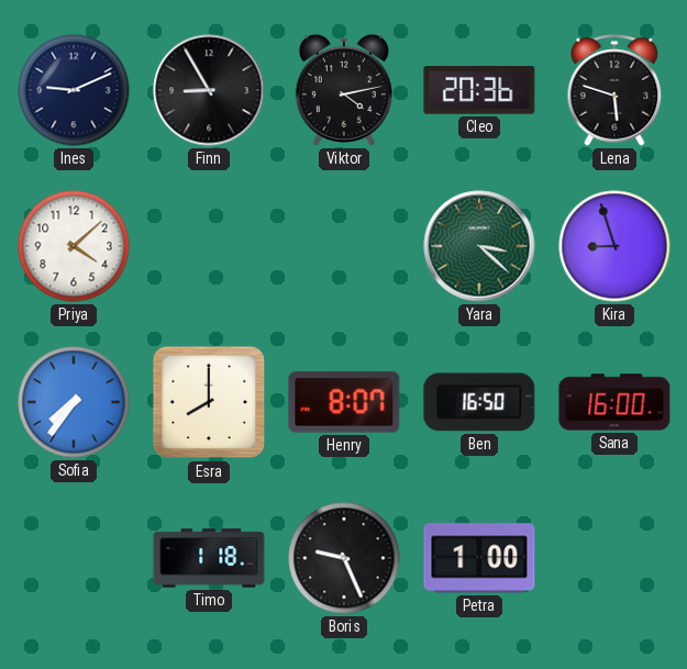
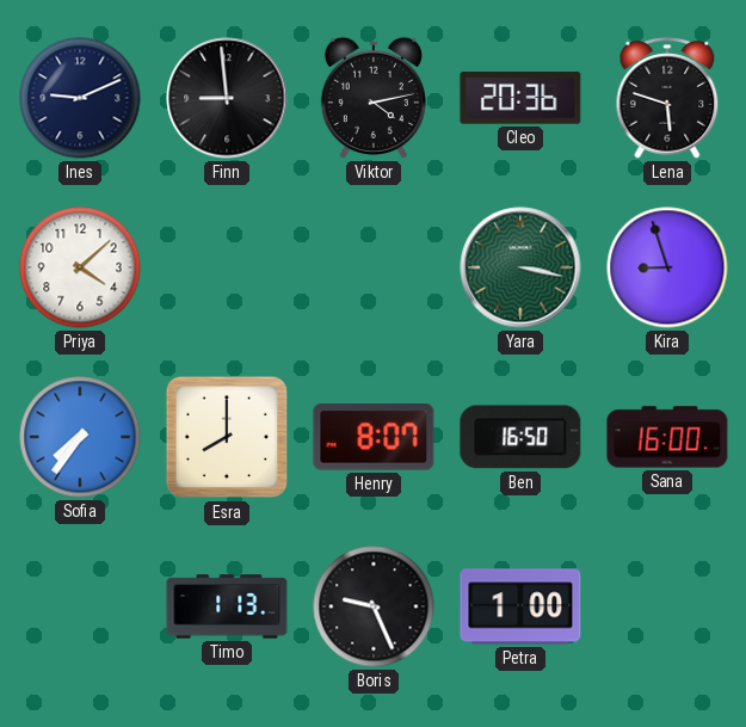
Finn: 8:55 -> 8:59 (227, 98)
Yara: 3:22 -> 3:17 (520, 267)
Timo: 1:18 -> 1:13 (227, 606)
